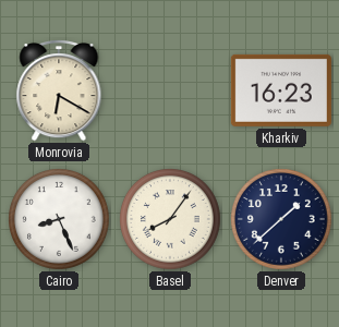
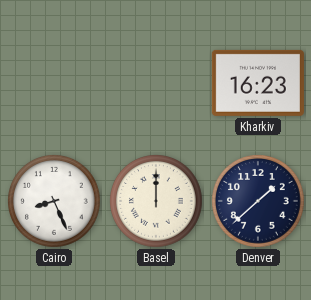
Monrovia: 6:20 -> none (59, 90)
Basel: 8:06 -> 12:00 (157, 202)
